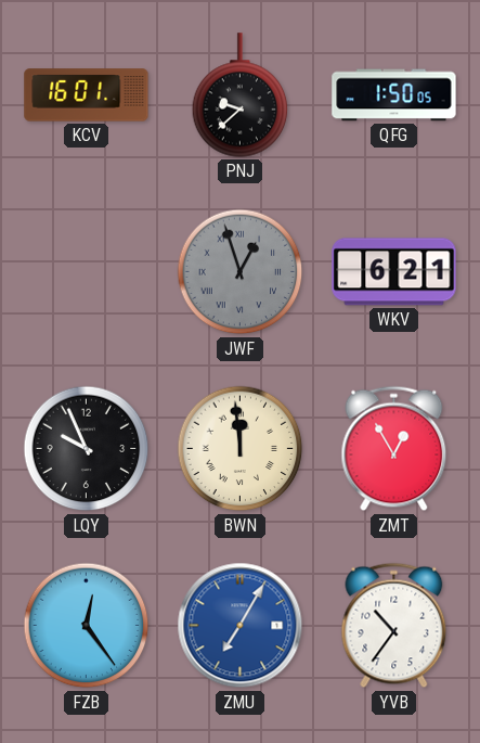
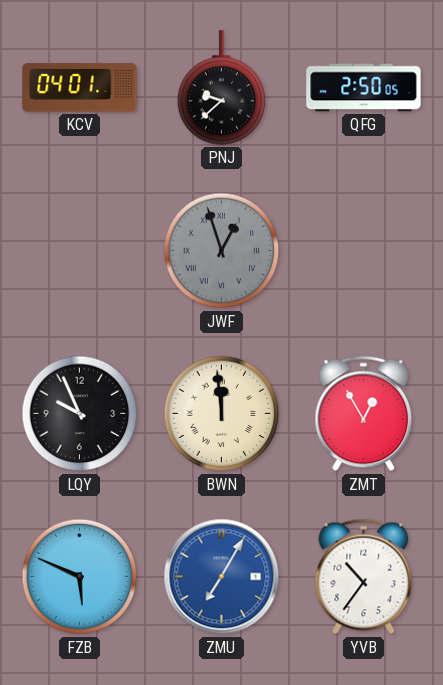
KCV: 16:01 -> 04:01 (80, 88)
QFG: 1:50 -> 2:50 (364, 88)
WKV: 6:21 -> none (394, 272)
FZB: 12:24 -> 5:49 (80, 577)
